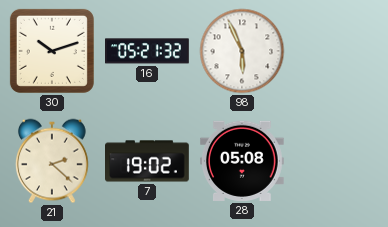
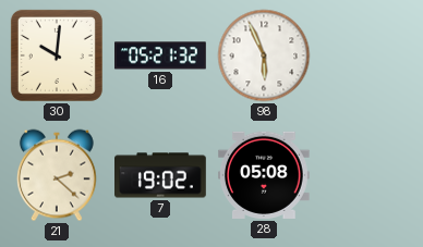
30: 10:12 -> 10:01 (57, 55)
